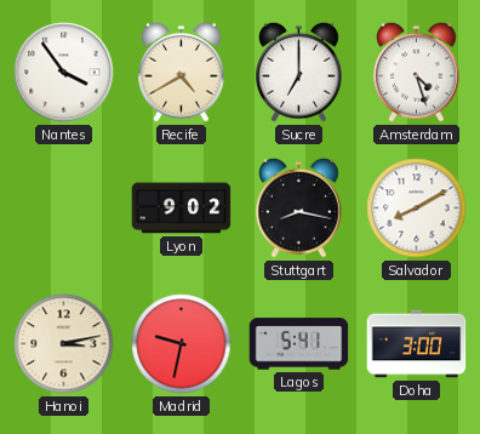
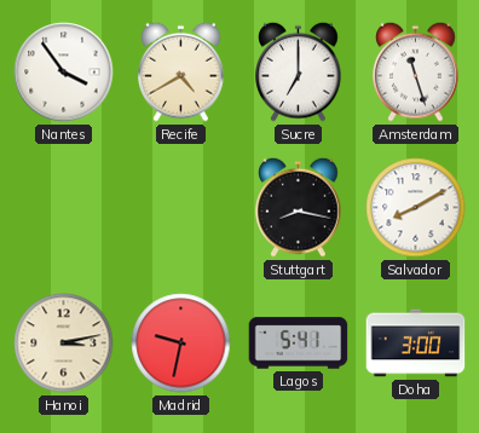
Amsterdam: 4:27 -> 11:27 (416, 71)
Lyon: 9:02 -> none (182, 209)
